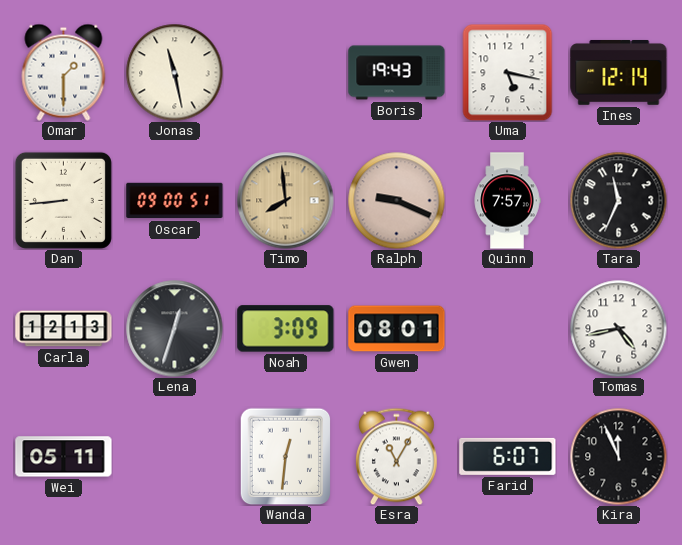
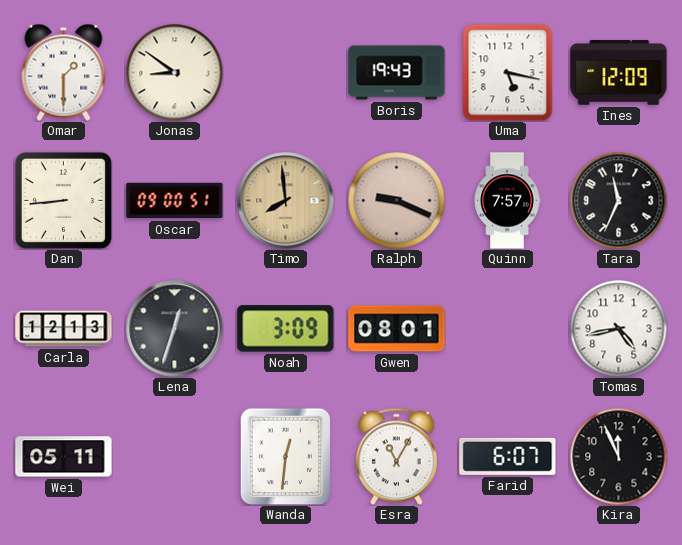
Jonas: 11:28 -> 8:51 (174, 72)
Ines: 12:14 -> 12:09 (619, 73)
